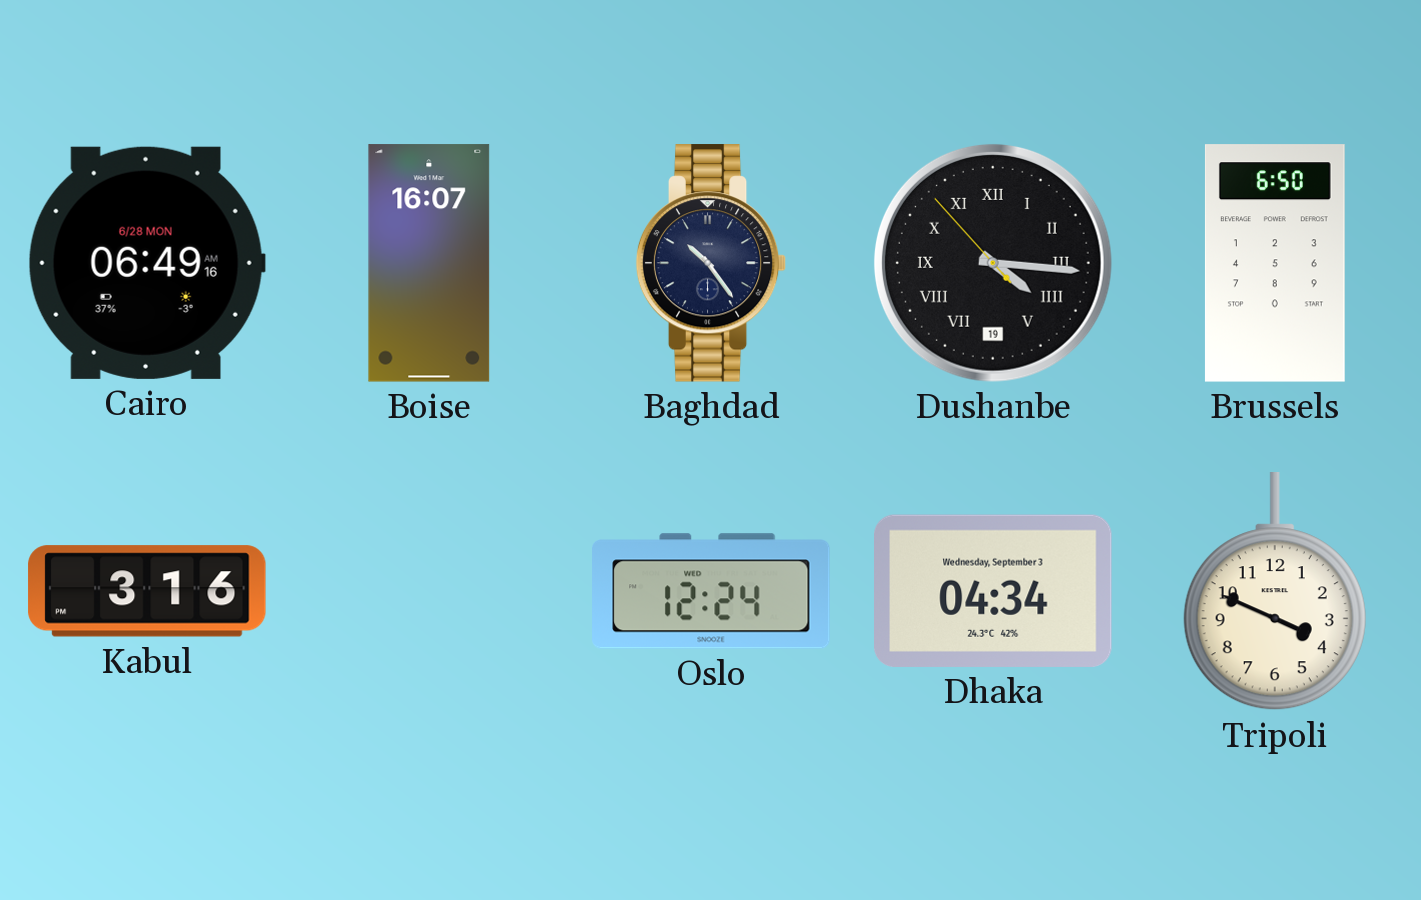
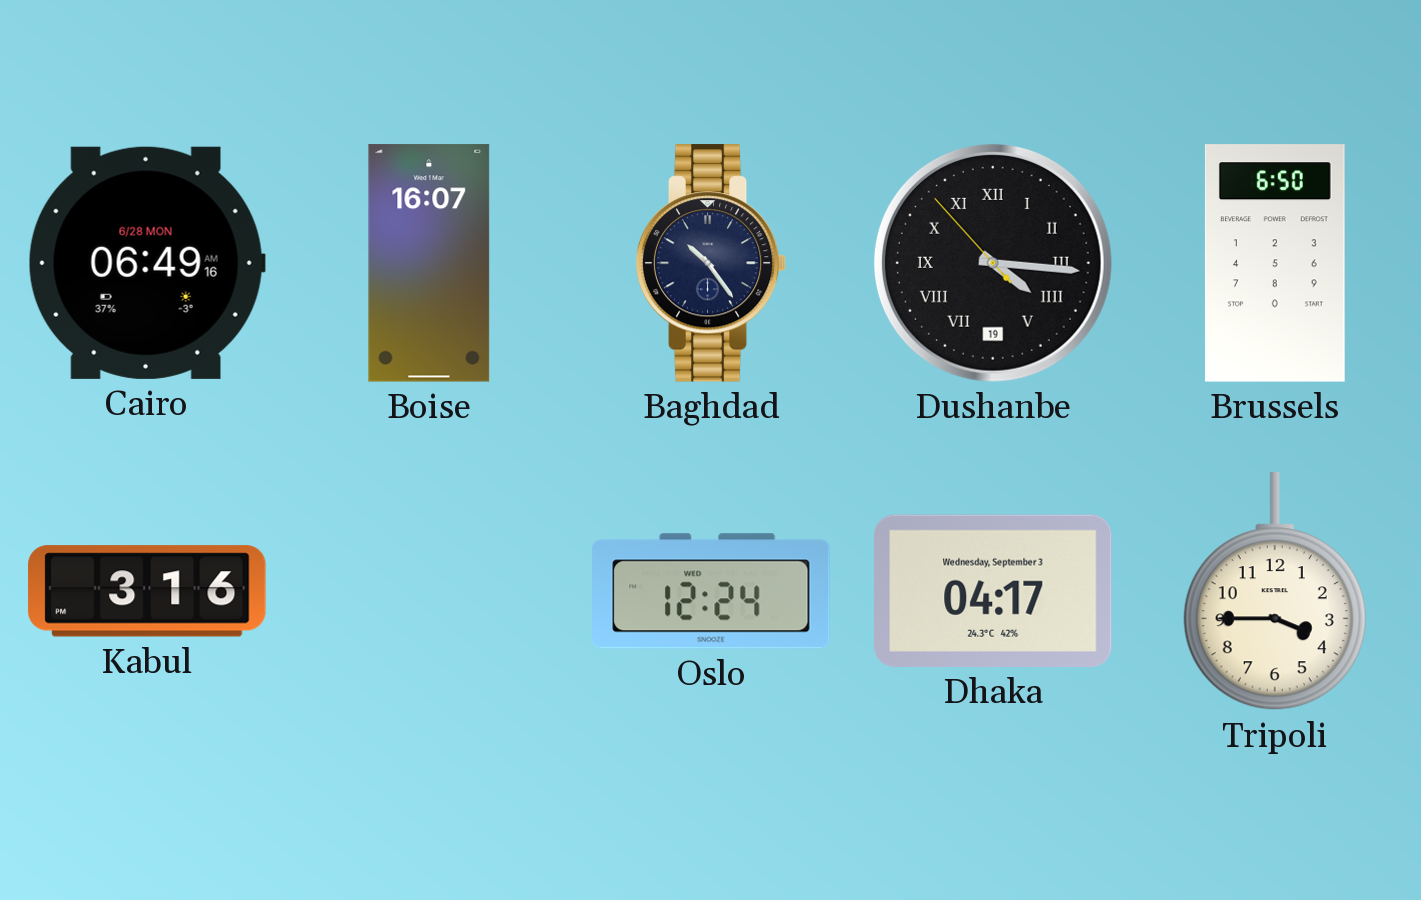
Dhaka: 04:34 -> 04:17 (994, 591)
Tripoli: 3:49 -> 3:45 (1275, 592)
